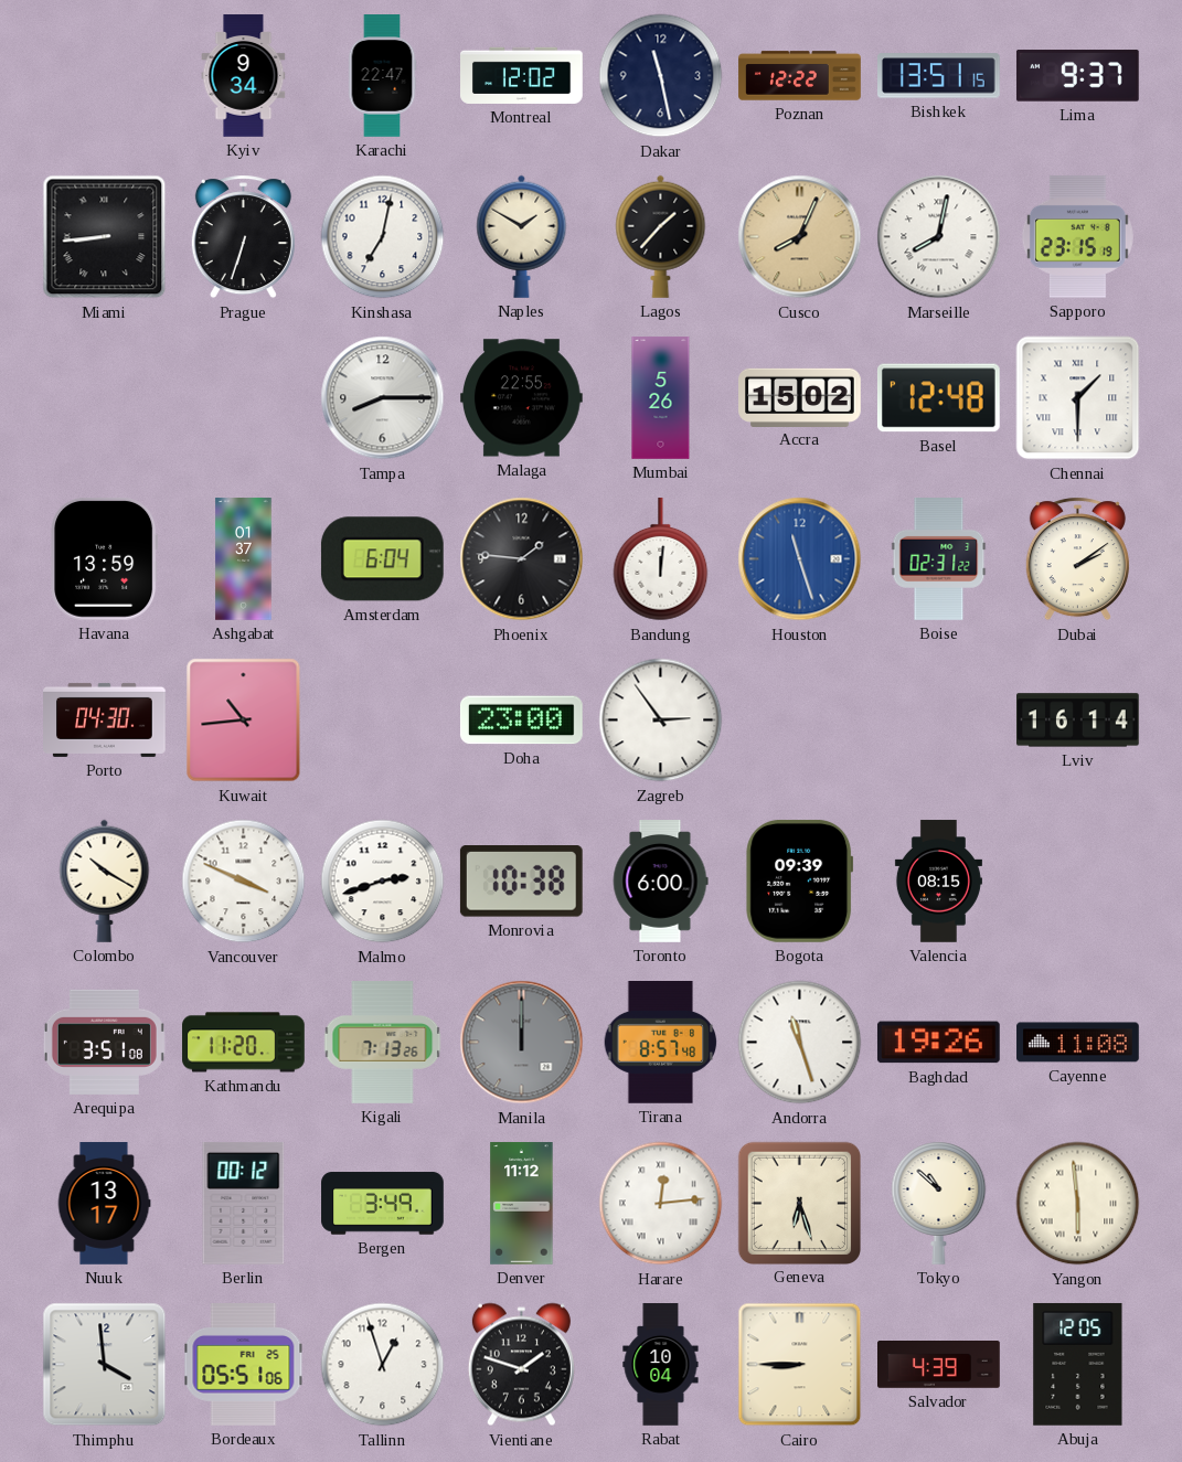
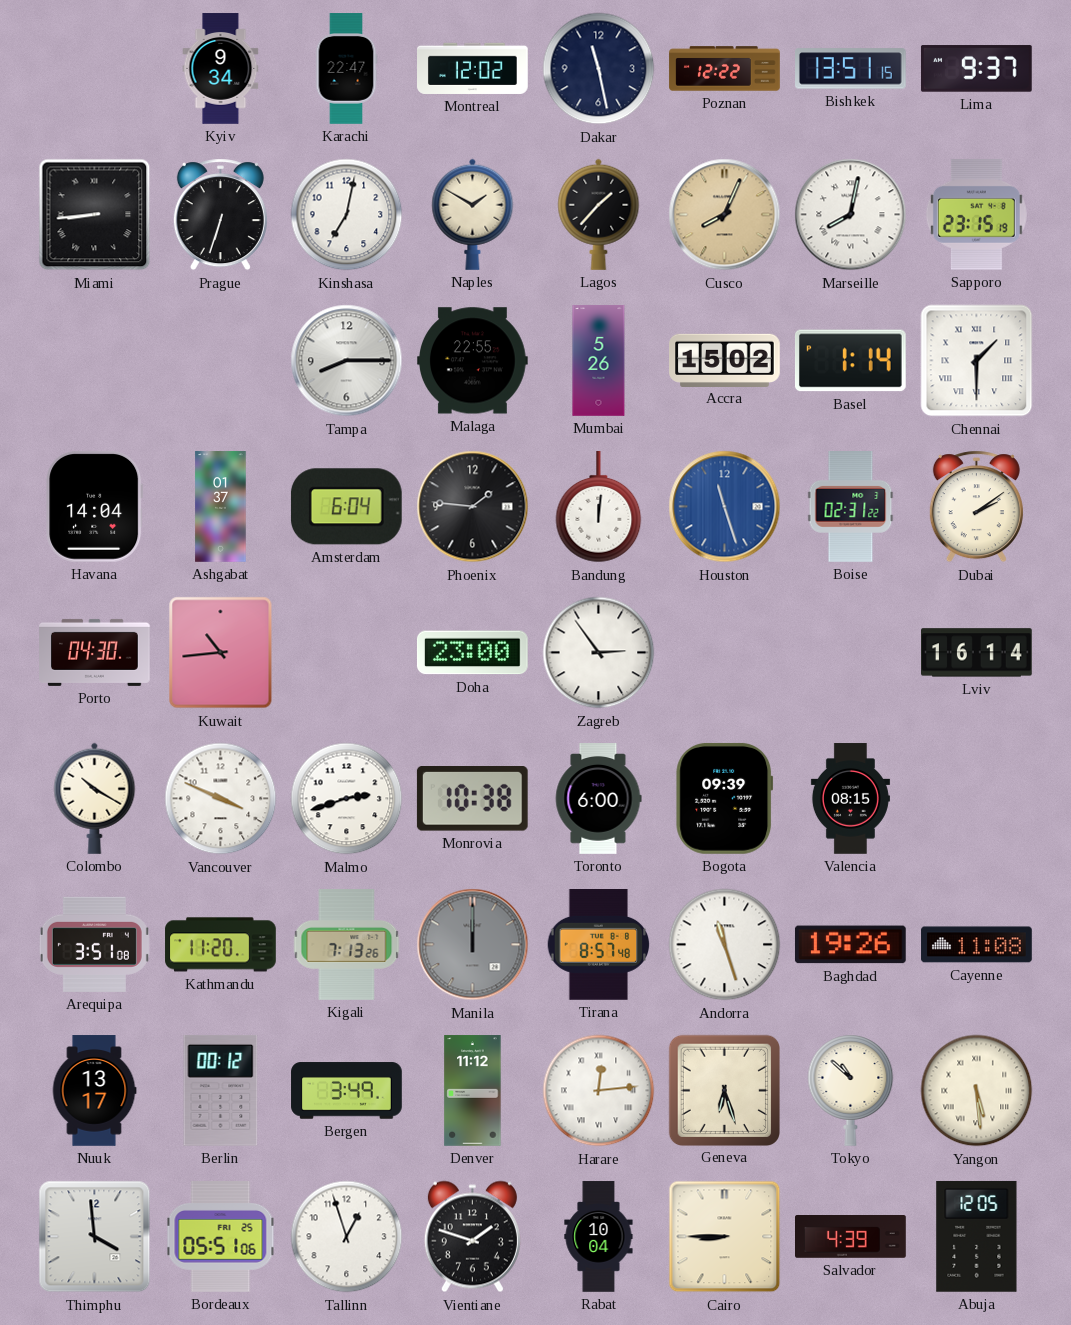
Basel: 12:48 -> 1:14 (850, 361)
Havana: 13:59 -> 14:04 (95, 506)
Yangon: 5:59 -> 5:29 (977, 1091)
